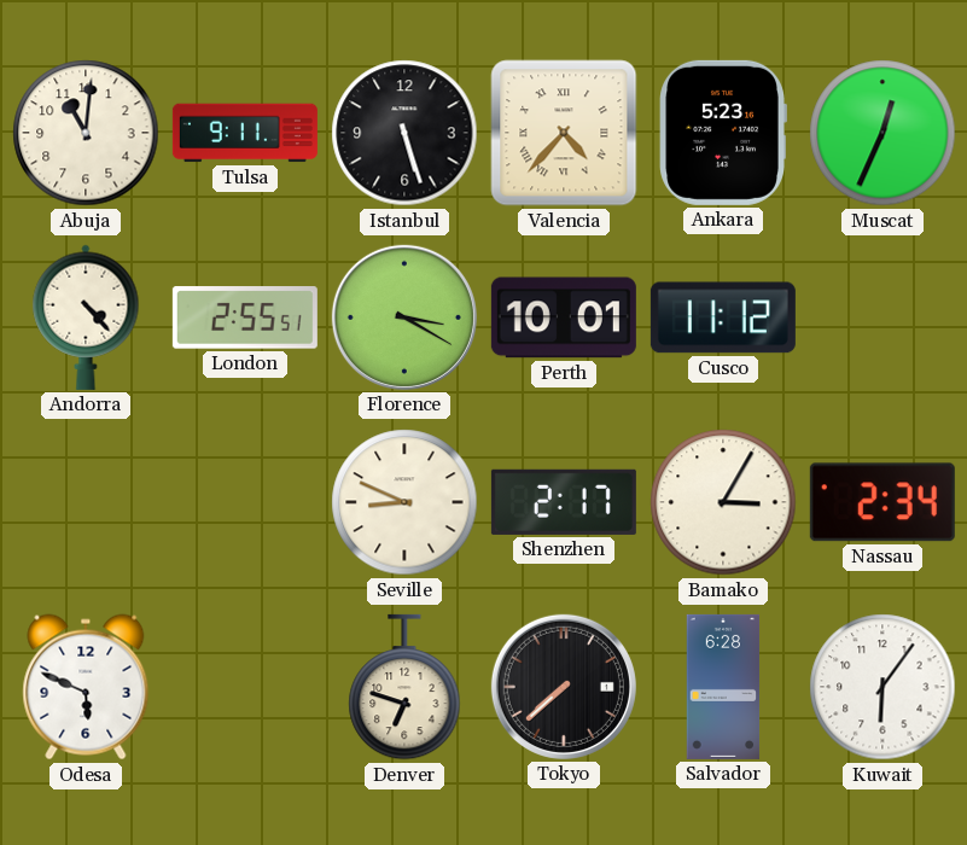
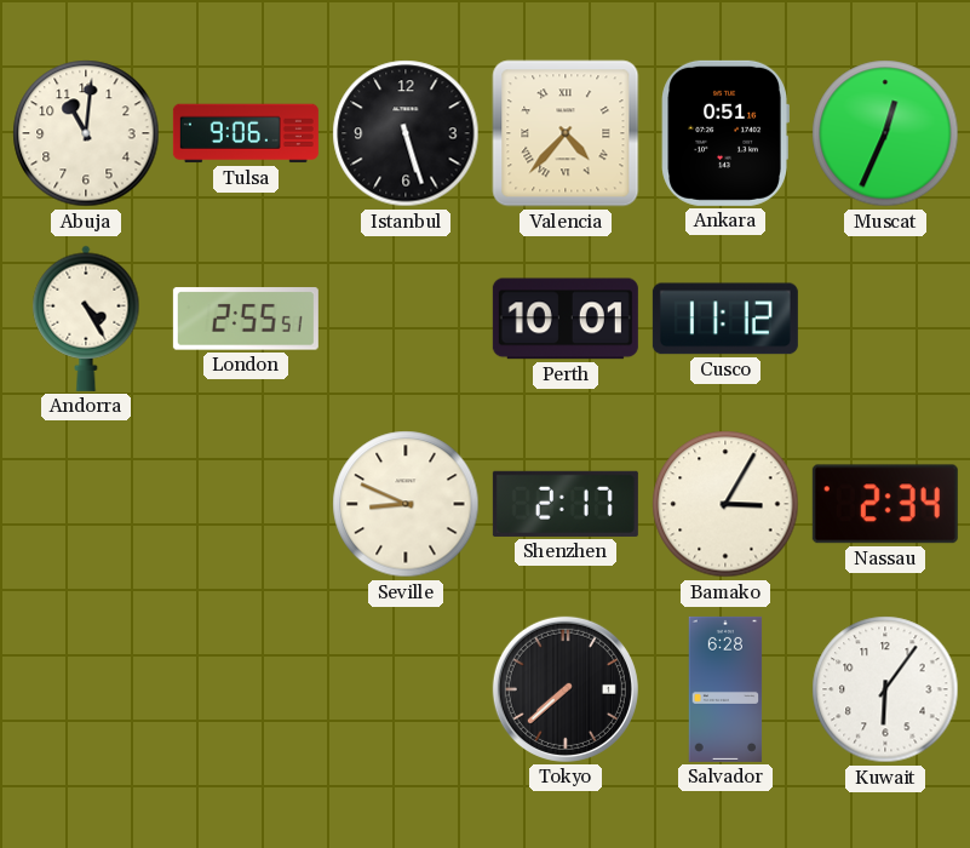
Tulsa: 9:11 -> 9:06 (246, 133)
Ankara: 5:23 -> 0:51 (725, 133)
Andorra: 4:23 -> 4:25 (86, 319)
Florence: 3:20 -> none (404, 317)
Odesa: 5:49 -> none (86, 687)
Denver: 6:48 -> none (404, 687)
